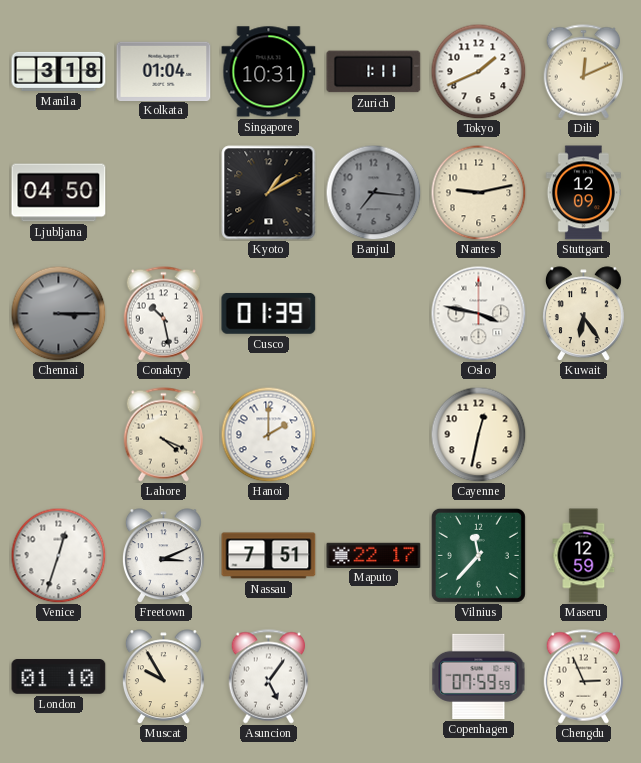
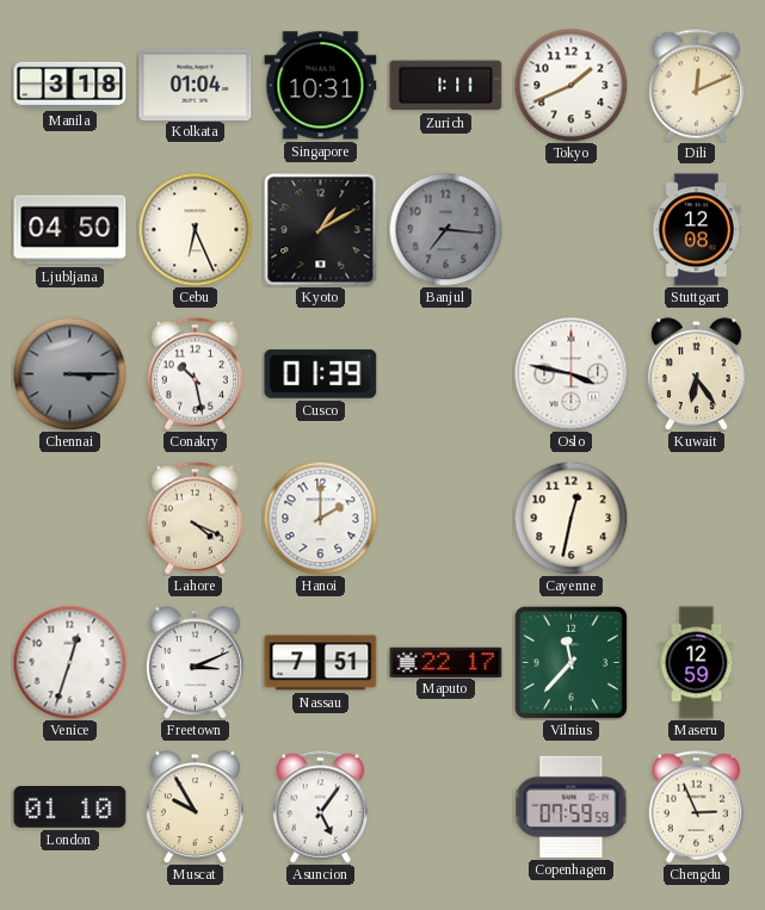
Cebu: none -> 6:26 (195, 229)
Nantes: 9:13 -> none (478, 192)
Stuttgart: 12:09 -> 12:08 (696, 230)
